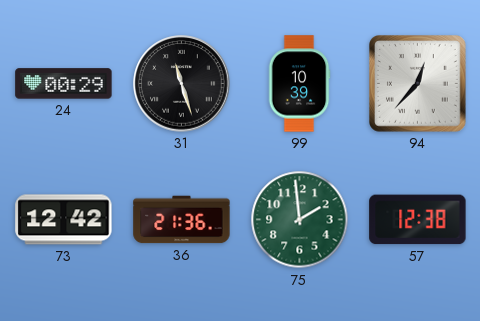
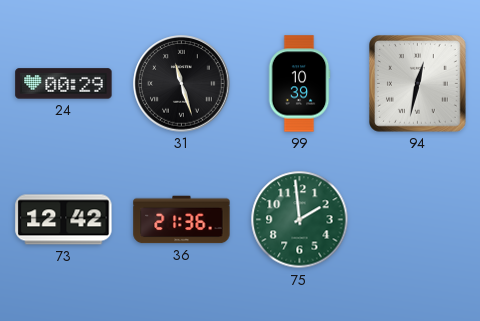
94: 12:37 -> 12:32 (418, 84)
57: 12:38 -> none (418, 220)
